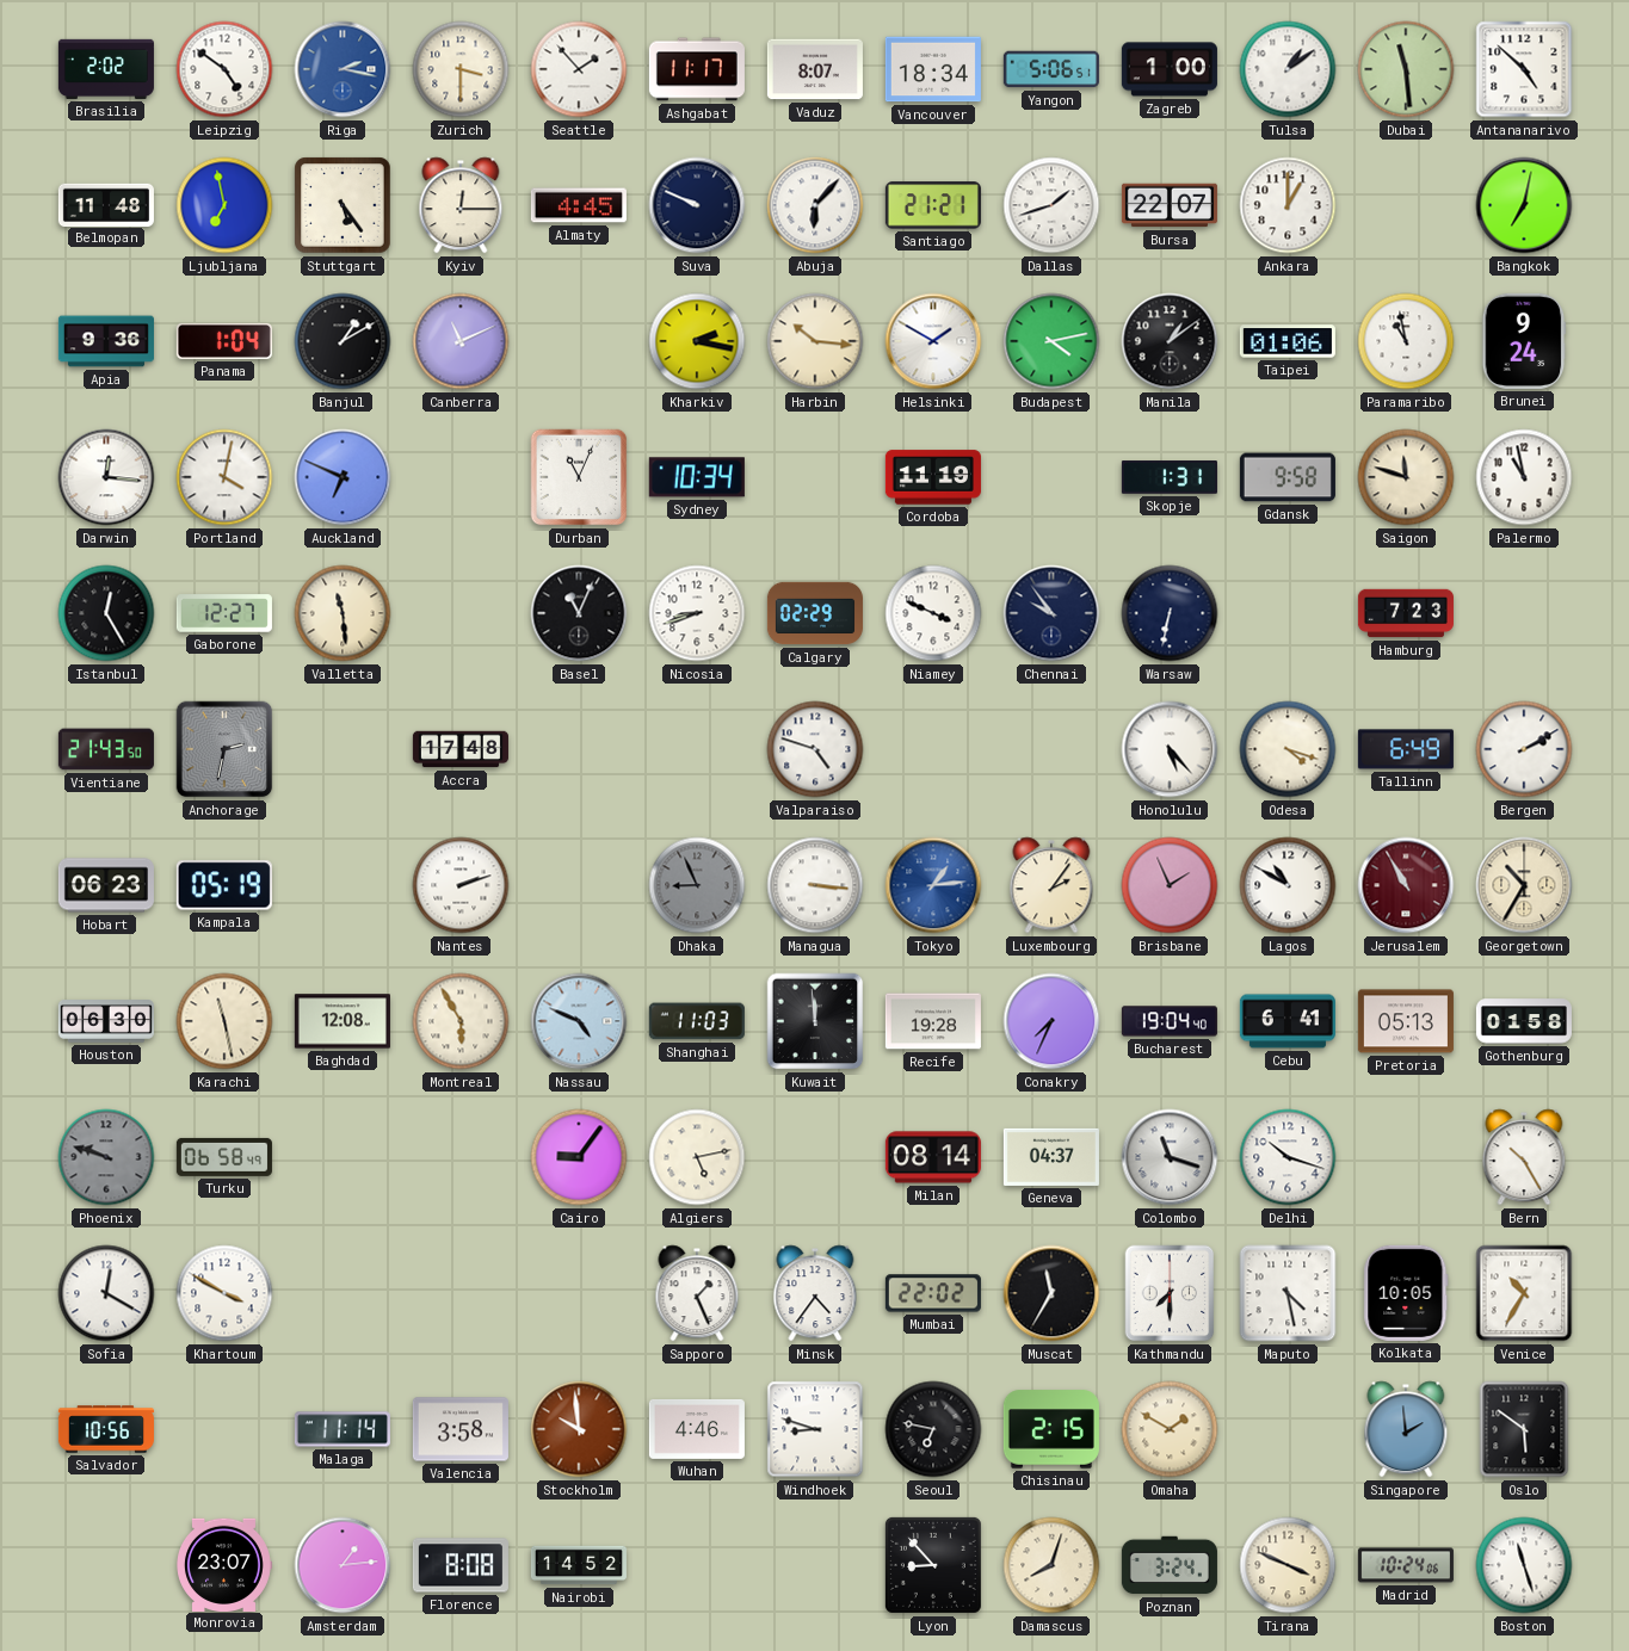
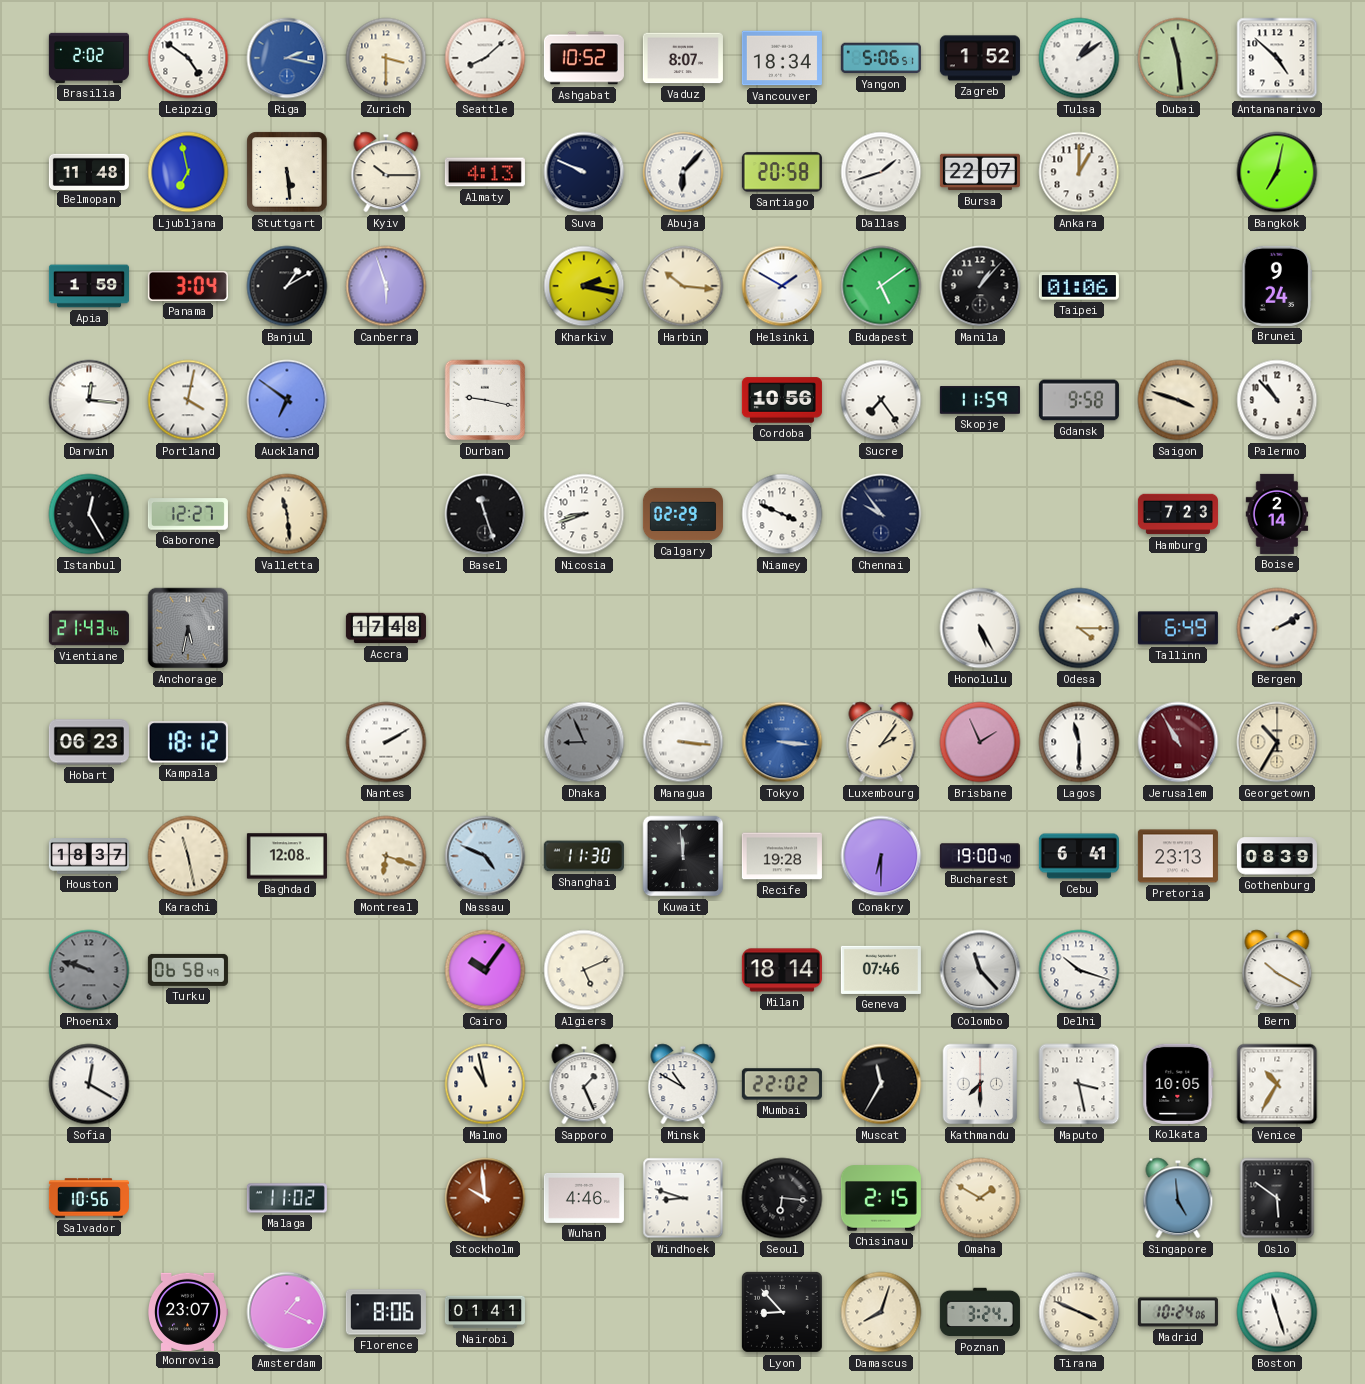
Seattle: 1:53 -> 8:08 (485, 58)
Ashgabat: 11:17 -> 10:52 (584, 58)
Zagreb: 1:00 -> 1:52 (980, 58)
Stuttgart: 5:24 -> 5:29 (287, 172)
Kyiv: 12:15 -> 10:15 (386, 172)
Almaty: 4:45 -> 4:13 (485, 172)
Santiago: 21:21 -> 20:58 (782, 172)
Apia: 9:36 -> 1:59 (89, 286)
Panama: 1:04 -> 3:04 (188, 286)
Canberra: 11:11 -> 5:57 (386, 286)
Budapest: 4:13 -> 5:09 (881, 286)
Manila: 1:09 -> 1:07 (980, 286)
Paramaribo: 10:58 -> none (1406, 341)
Auckland: 6:49 -> 6:51 (287, 400)
Durban: 11:04 -> 9:17 (485, 400)
Sydney: 10:34 -> none (697, 477)
Cordoba: 11:19 -> 10:56 (782, 400)
Sucre: none -> 7:24 (881, 400)
Skopje: 1:31 -> 11:59 (980, 400)
Saigon: 11:48 -> 3:48 (1178, 400)
Palermo: 10:58 -> 10:53 (1277, 400)
Basel: 11:04 -> 11:27 (485, 514)
Warsaw: 6:32 -> none (1170, 613)
Boise: none -> 2:14 (1277, 514)
Vientiane: 21:43:50 -> 21:43:46 (89, 628)
Anchorage: 2:32 -> 5:32 (188, 628)
Valparaiso: 4:48 -> none (815, 749)
Honolulu: 5:23 -> 5:25 (980, 628)
Odesa: 4:18 -> 4:15 (1079, 628)
Kampala: 05:19 -> 18:12 (188, 742)
Nantes: 2:12 -> 2:10 (386, 742)
Tokyo: 1:14 -> 3:16 (782, 742)
Lagos: 10:50 -> 11:30 (1079, 742)
Houston: 06:30 -> 18:37 (89, 856)
Montreal: 5:55 -> 6:18 (386, 856)
Shanghai: 11:03 -> 11:30 (584, 856)
Conakry: 7:34 -> 6:30 (881, 856)
Bucharest: 19:04 -> 19:00 (980, 856)
Pretoria: 05:13 -> 23:13 (1178, 856)
Gothenburg: 01:58 -> 08:39 (1277, 856)
Cairo: 9:06 -> 10:06 (485, 970)
Algiers: 5:13 -> 5:11 (584, 970)
Milan: 08:14 -> 18:14 (782, 970)
Geneva: 04:37 -> 07:46 (881, 970)
Colombo: 11:18 -> 11:23 (980, 970)
Bern: 10:25 -> 10:20 (1277, 970)
Khartoum: 3:50 -> none (224, 1293)
Malmo: none -> 10:58 (485, 1084)
Minsk: 4:36 -> 10:50 (683, 1084)
Maputo: 4:28 -> 3:28 (1079, 1084)
Malaga: 11:14 -> 11:02 (287, 1198)
Valencia: 3:58 -> none (461, 1429)
Seoul: 6:47 -> 6:16 (782, 1198)
Singapore: 1:59 -> 4:59 (1178, 1198)
Amsterdam: 1:14 -> 1:19 (287, 1312)
Florence: 8:08 -> 8:06 (386, 1312)
Nairobi: 14:52 -> 01:41 (485, 1312)
